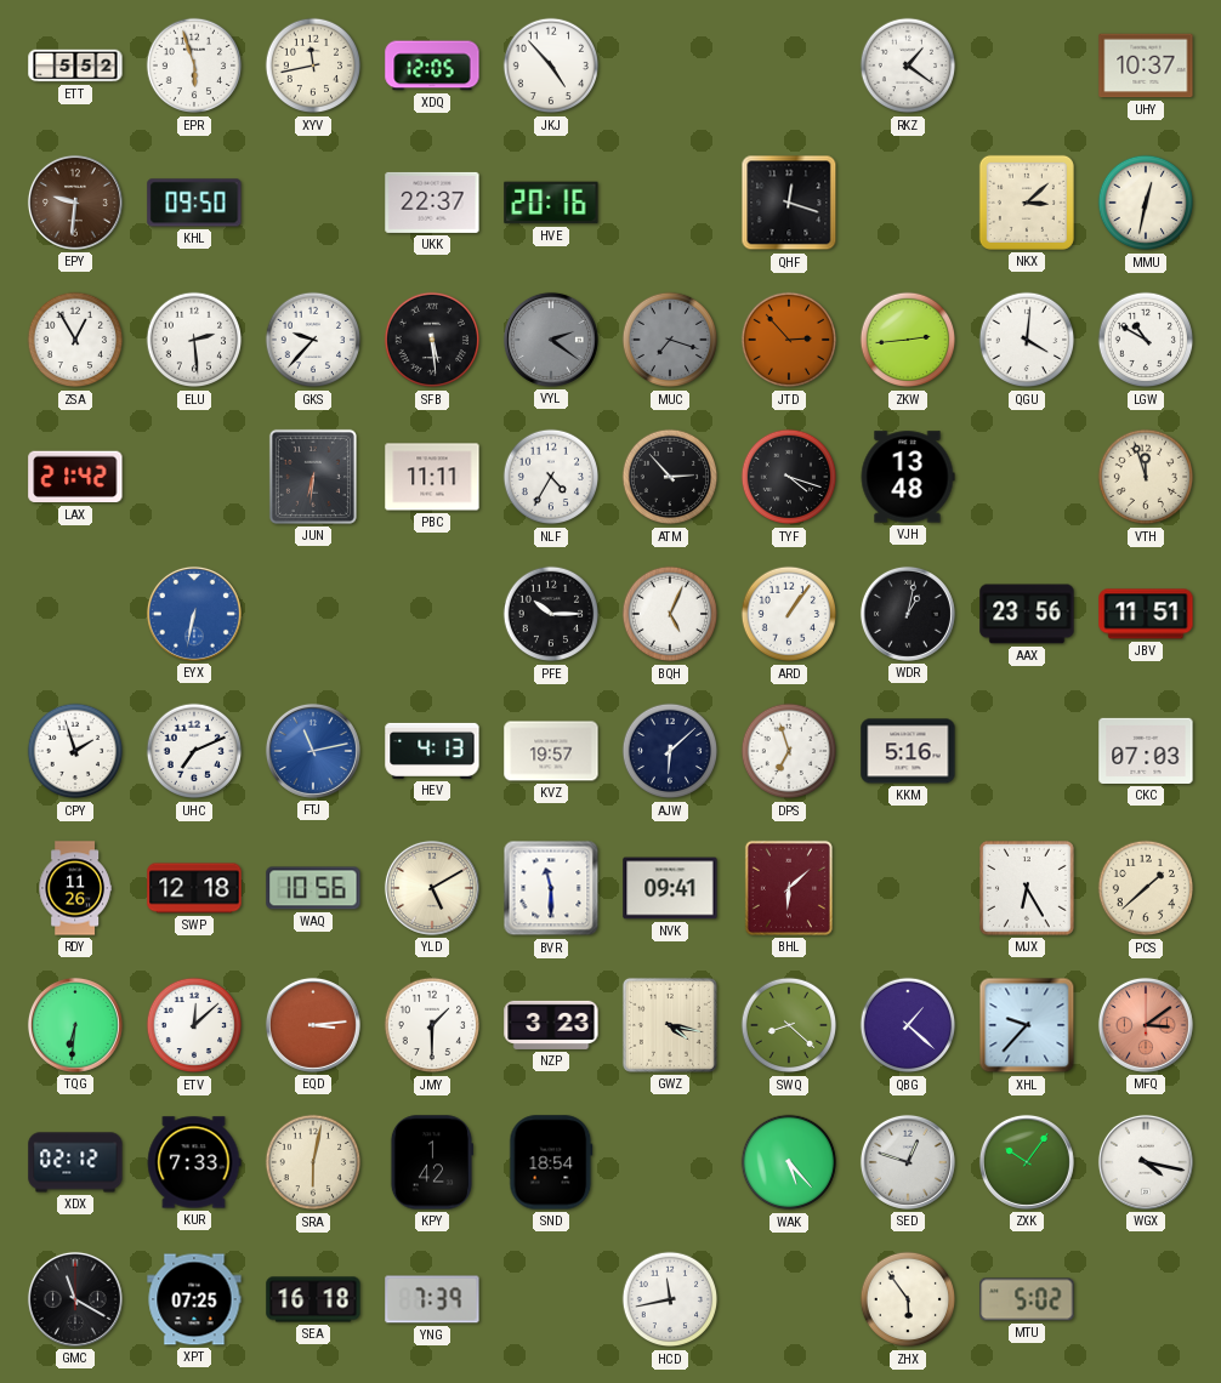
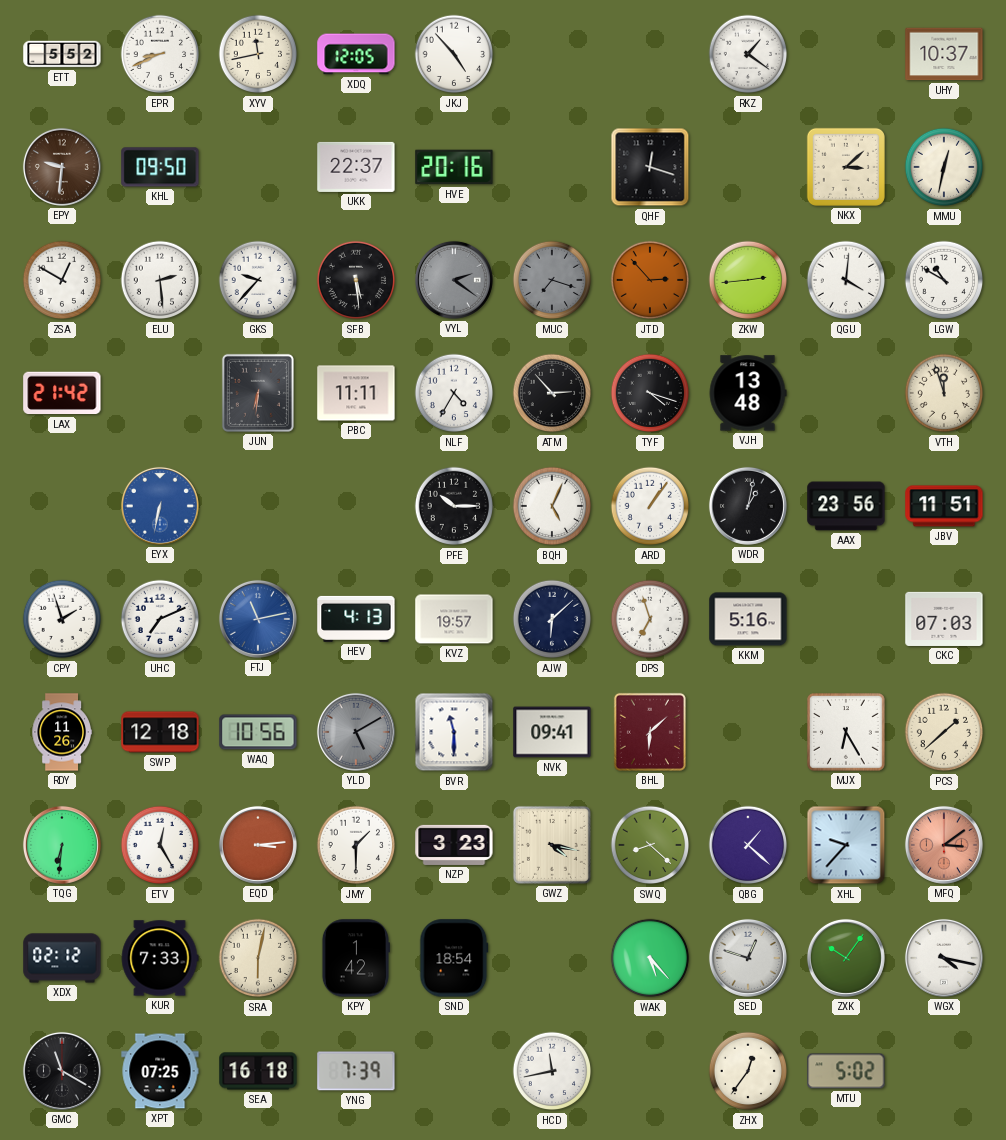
EPR: 5:57 -> 8:41 (160, 54)
ZSA: 12:55 -> 12:50 (62, 280)
YLD dial: cream -> grey (356, 732)
ETV: 12:08 -> 12:25 (160, 845)
ZHX: 5:54 -> 12:36 (748, 1071)
